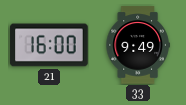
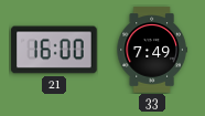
33: 9:49 -> 7:49 (152, 50)
